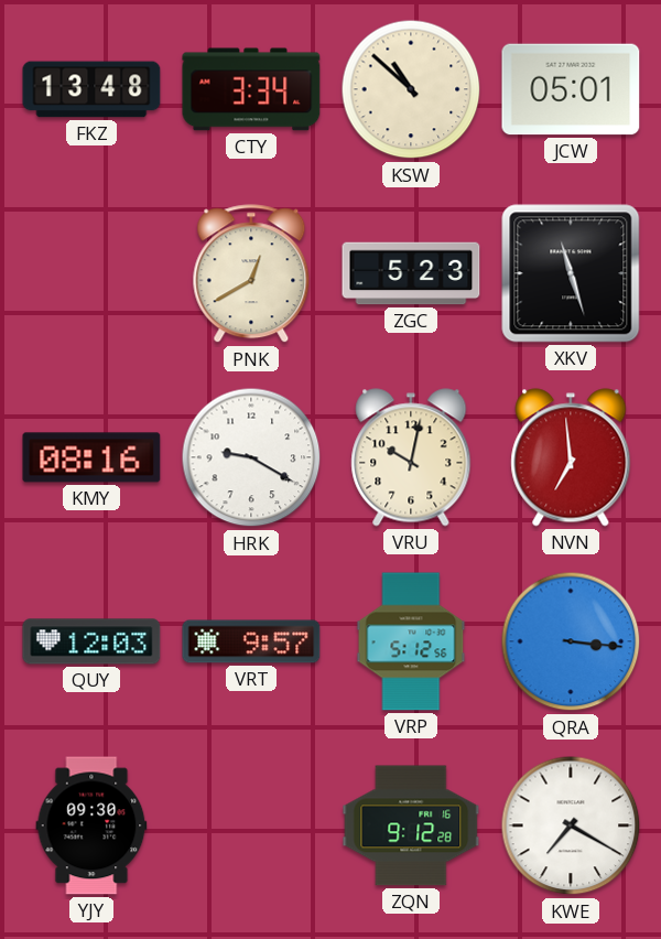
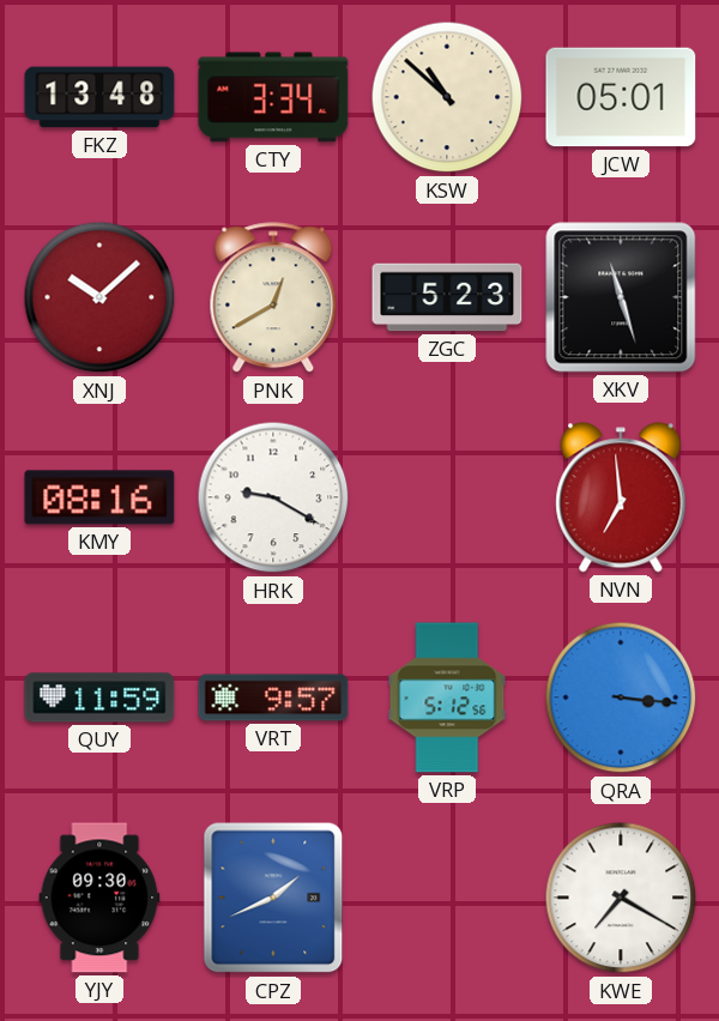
XNJ: none -> 10:08 (99, 297)
VRU: 10:02 -> none (411, 457)
QUY: 12:03 -> 11:59 (99, 697)
CPZ: none -> 1:41 (273, 898)
ZQN: 9:12 -> none (411, 825)
